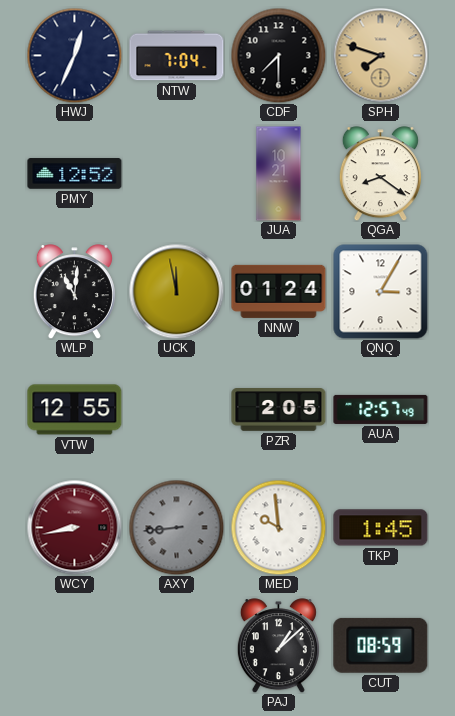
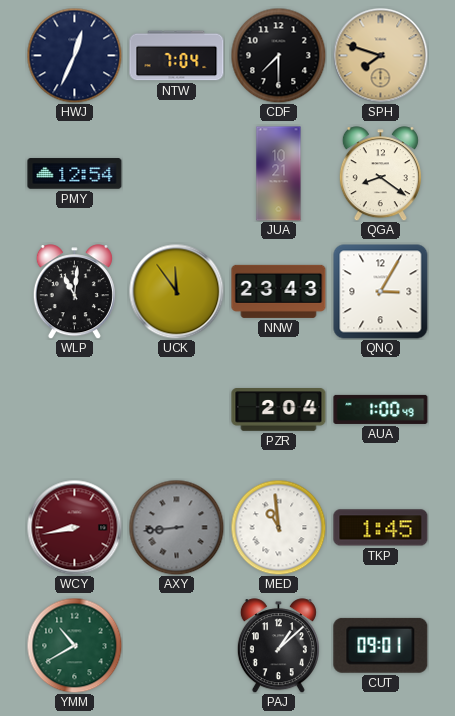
PMY: 12:52 -> 12:54 (75, 174)
UCK: 11:58 -> 11:54 (176, 291)
NNW: 01:24 -> 23:43 (279, 291)
VTW: 12:55 -> none (75, 410)
PZR: 2:05 -> 2:04 (279, 410)
AUA: 12:57 -> 1:00 (381, 409)
MED: 9:59 -> 10:59 (278, 527)
YMM: none -> 10:40 (74, 645)
CUT: 08:59 -> 09:01 (381, 645)
